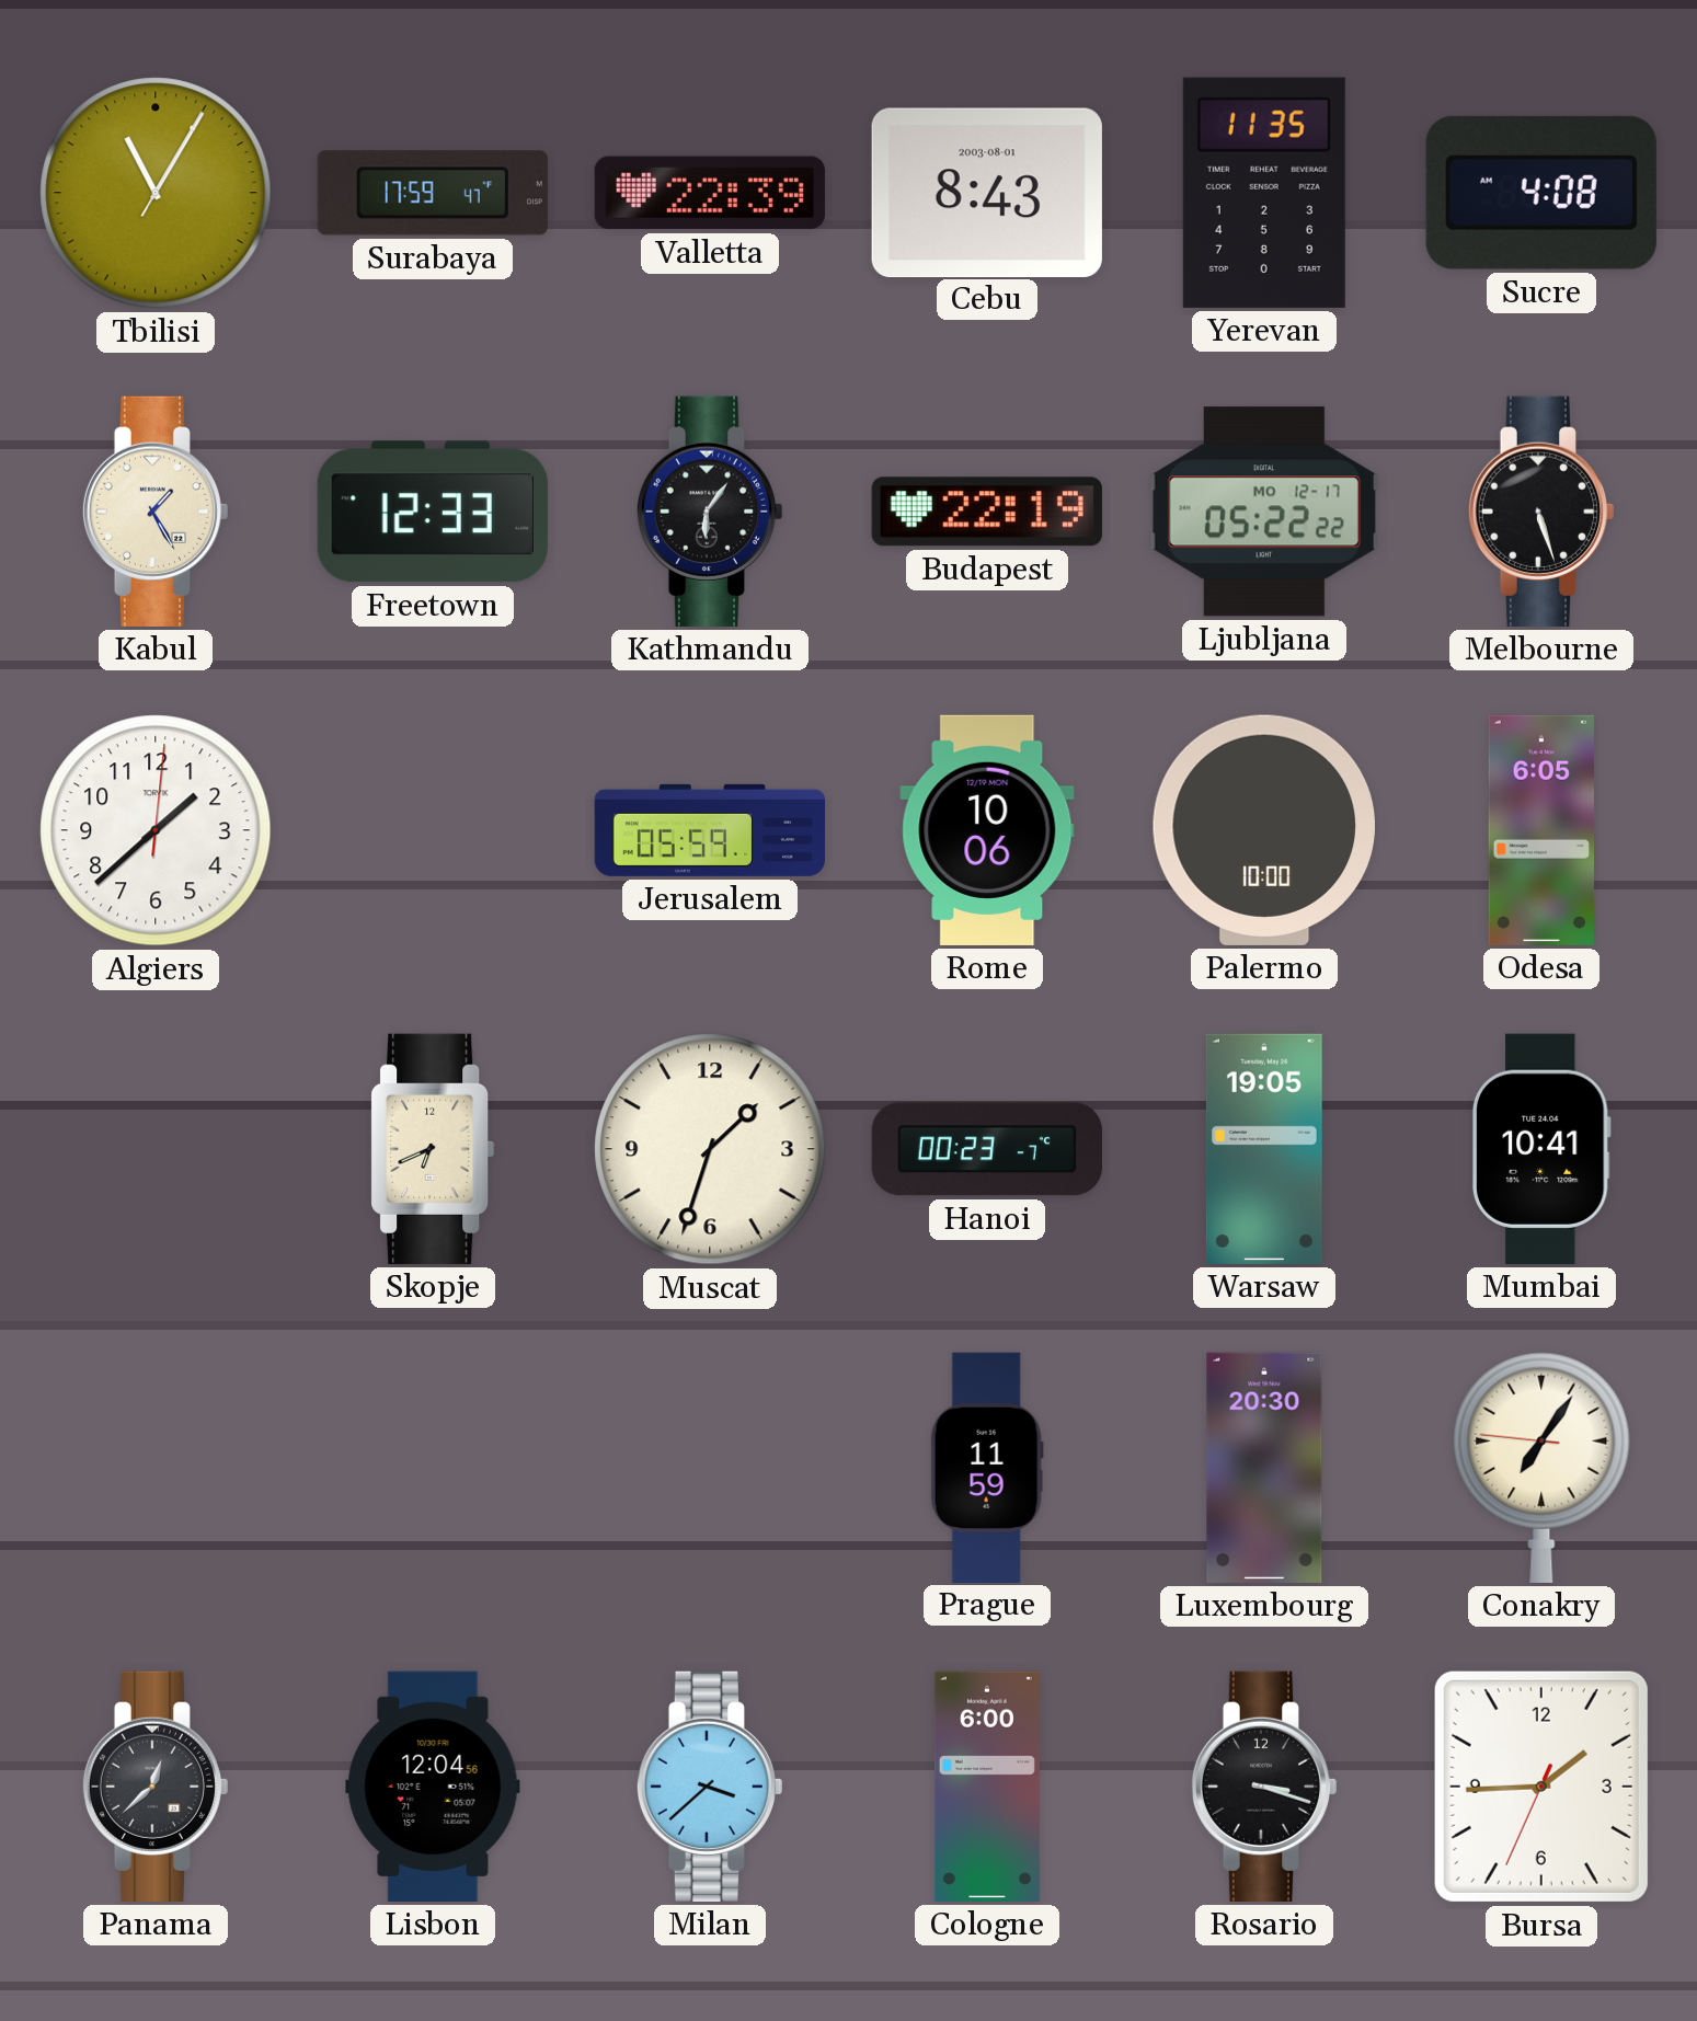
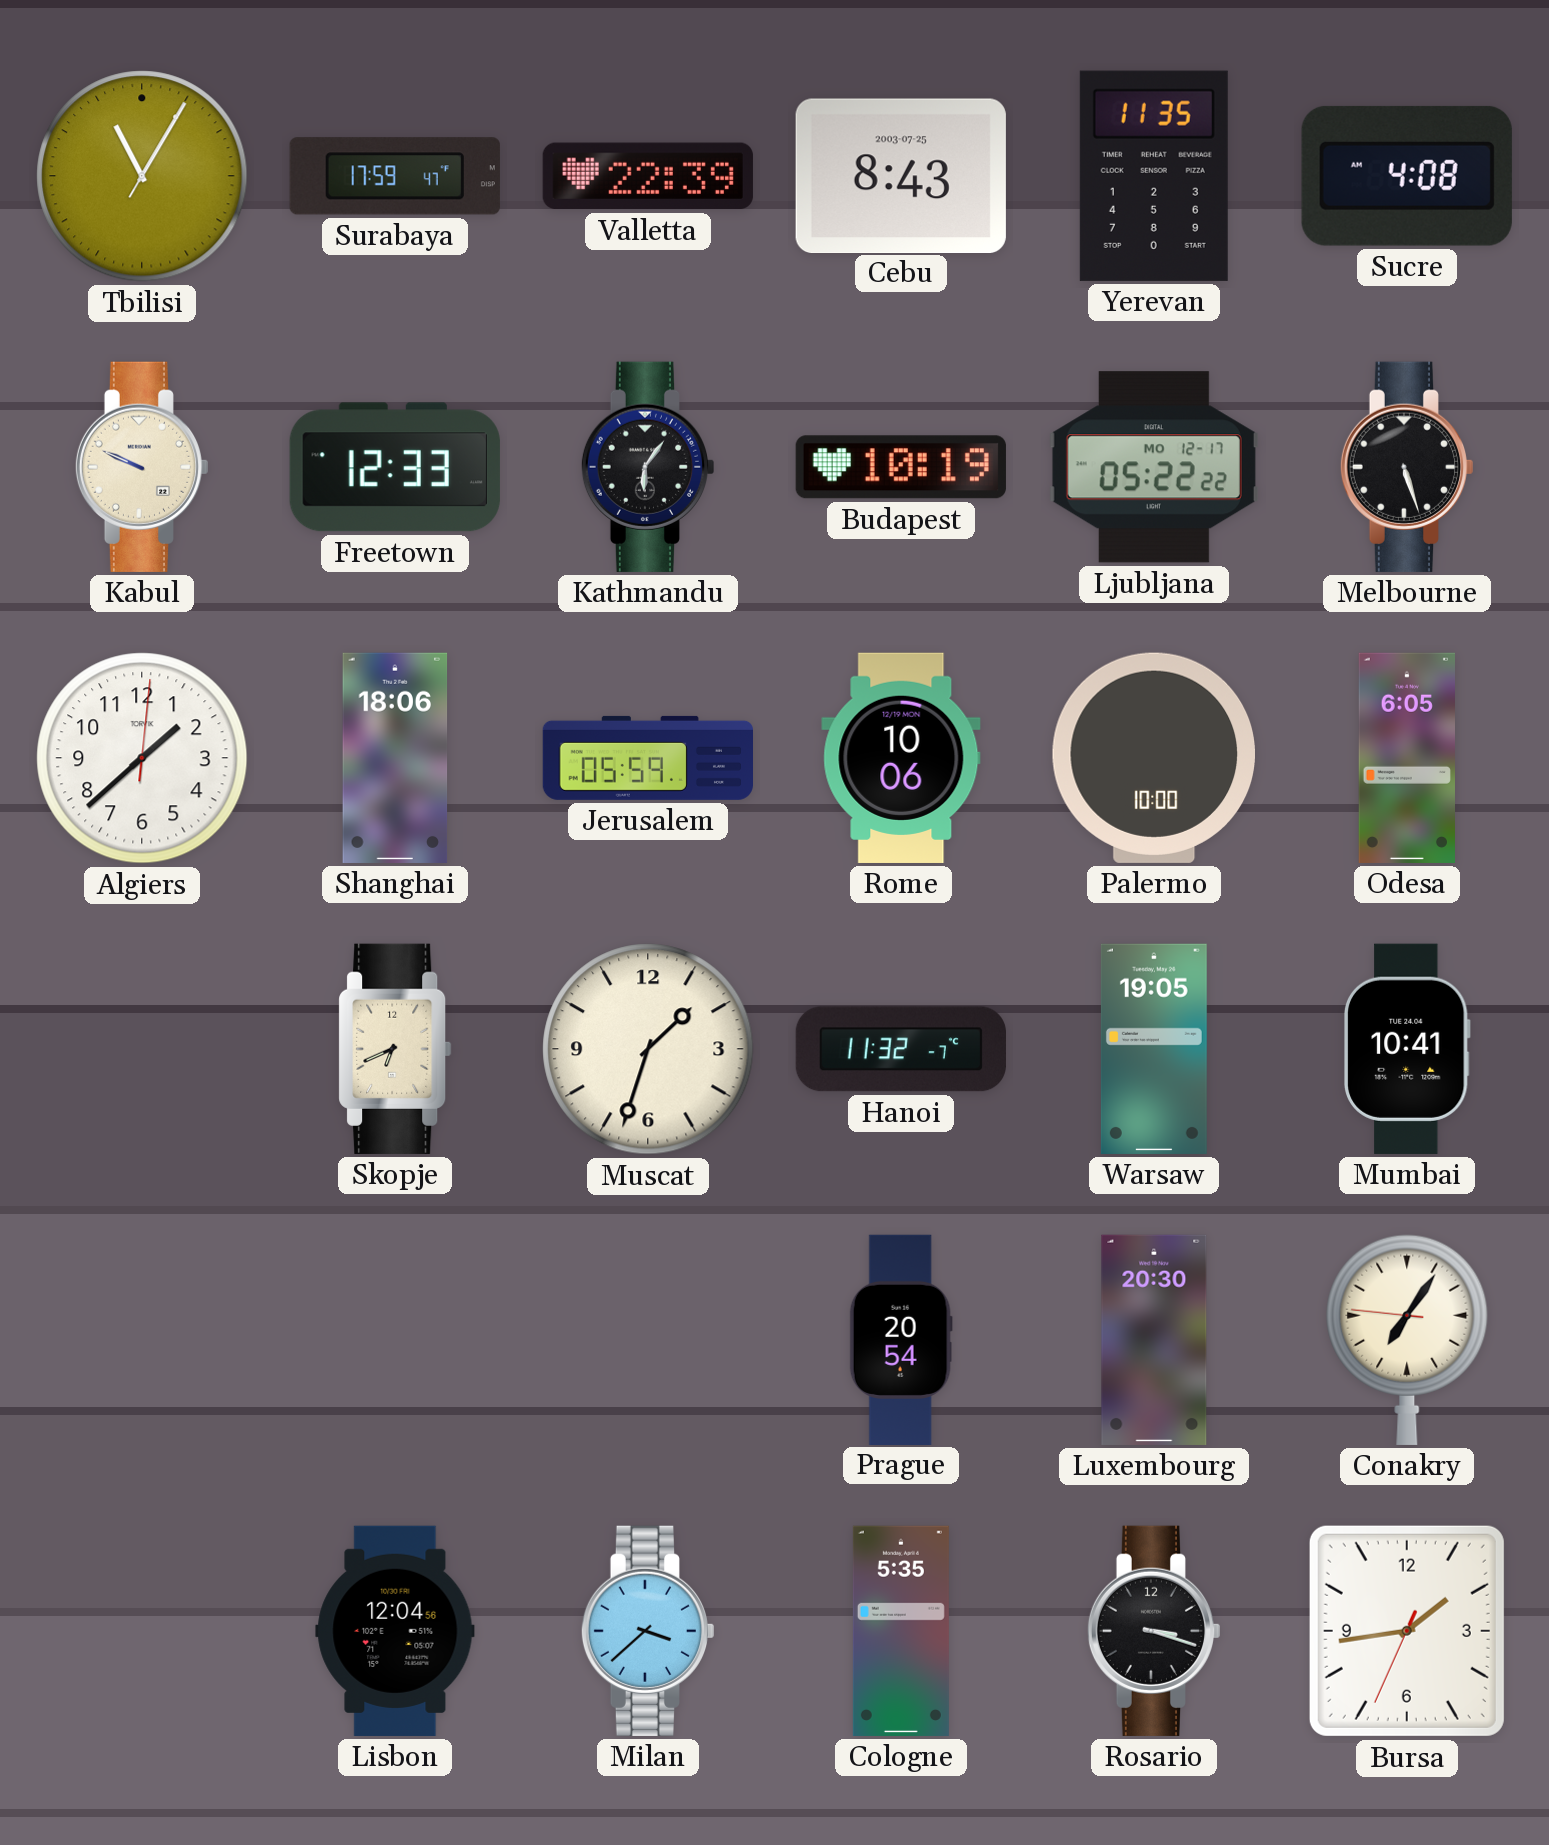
Cebu date: 2003-08-01 -> 2003-07-25 (901, 175)
Kabul: 1:25 -> 9:49 (141, 467)
Budapest: 22:19 -> 10:19 (901, 467)
Shanghai: none -> 18:06 (395, 758)
Hanoi: 00:23 -> 11:32 (901, 1049)
Prague: 11:59 -> 20:54 (901, 1339)
Panama: 12:38 -> none (154, 1787)
Cologne: 6:00 -> 5:35 (901, 1631)
Bursa: 1:44 -> 1:43 (1407, 1631)
